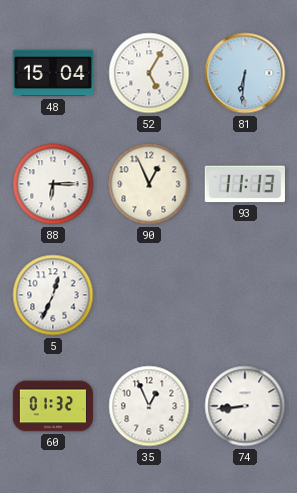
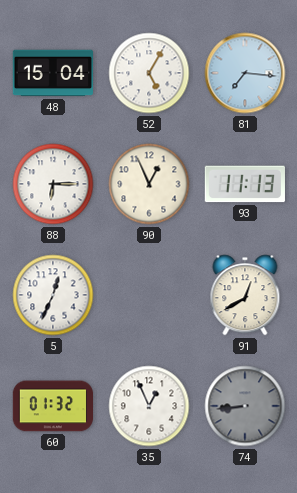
81: 6:31 -> 7:16 (245, 73)
91: none -> 12:40 (245, 295)
74 dial: white -> grey (245, 406)
